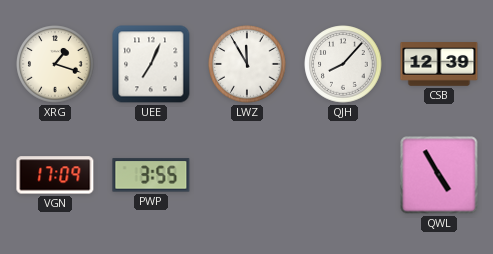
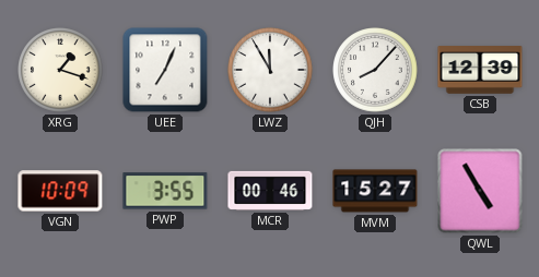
VGN: 17:09 -> 10:09 (60, 191)
MCR: none -> 00:46 (270, 191)
MVM: none -> 15:27 (375, 191)
